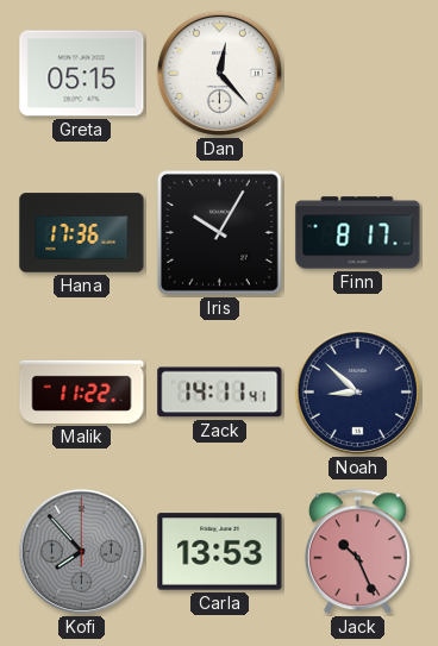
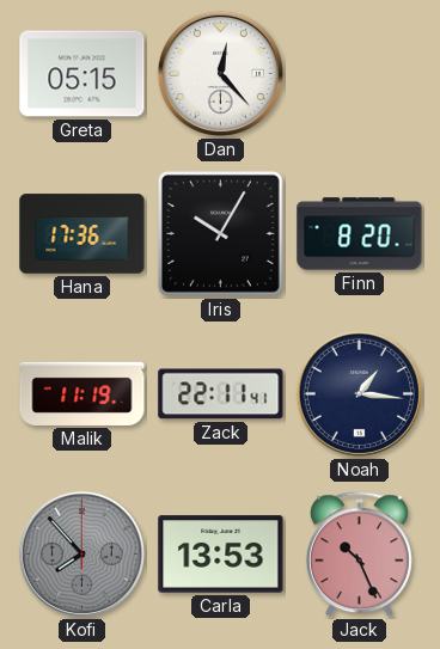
Finn: 8:17 -> 8:20 (360, 234)
Malik: 11:22 -> 11:19 (82, 393)
Zack: 14:11 -> 22:11 (221, 394)
Noah: 8:52 -> 1:16 (359, 393)
